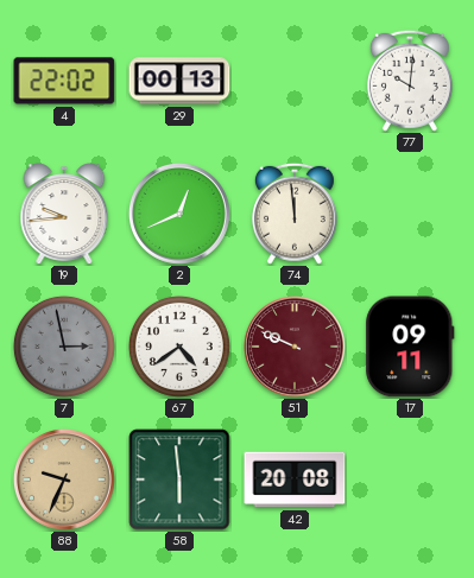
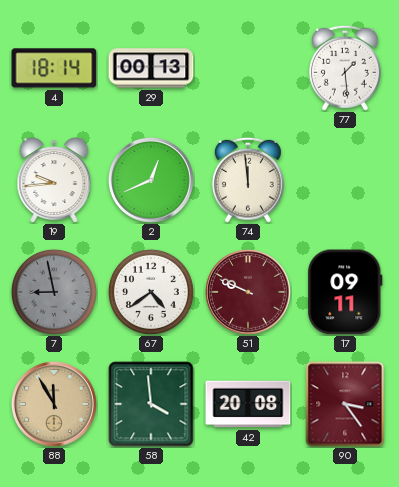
4: 22:02 -> 18:14 (54, 68)
77: 10:01 -> 1:29 (345, 68)
7: 2:58 -> 8:58 (54, 292)
88: 9:34 -> 11:55 (54, 404)
58: 5:59 -> 3:59 (151, 404)
90: none -> 3:24 (345, 404)
